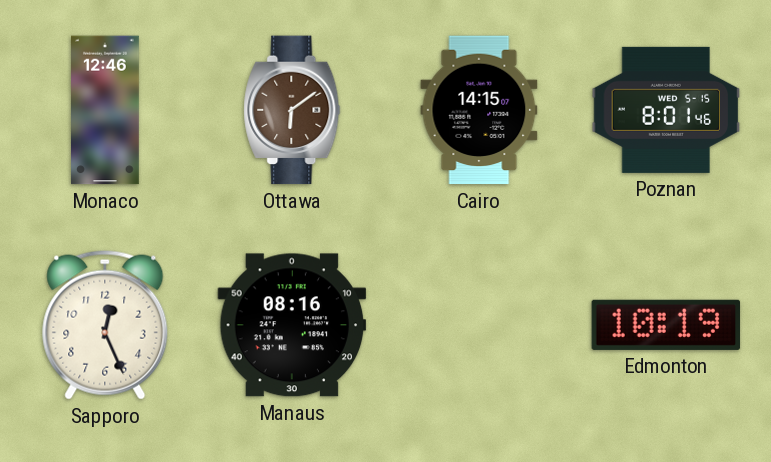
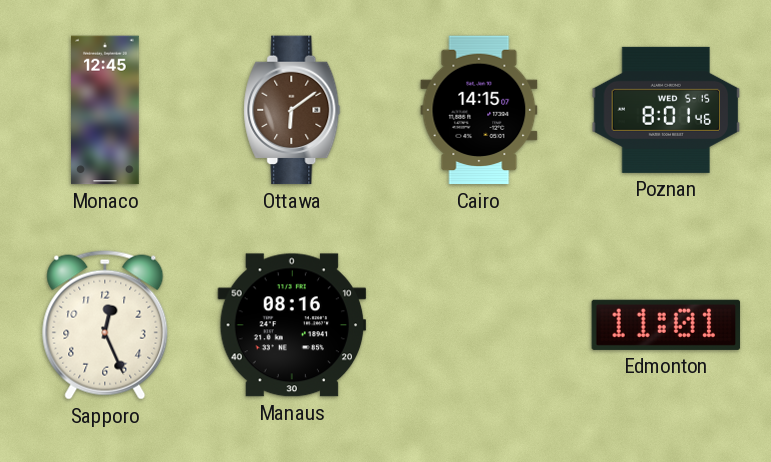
Monaco: 12:46 -> 12:45 (106, 110)
Edmonton: 10:19 -> 11:01 (666, 325)
